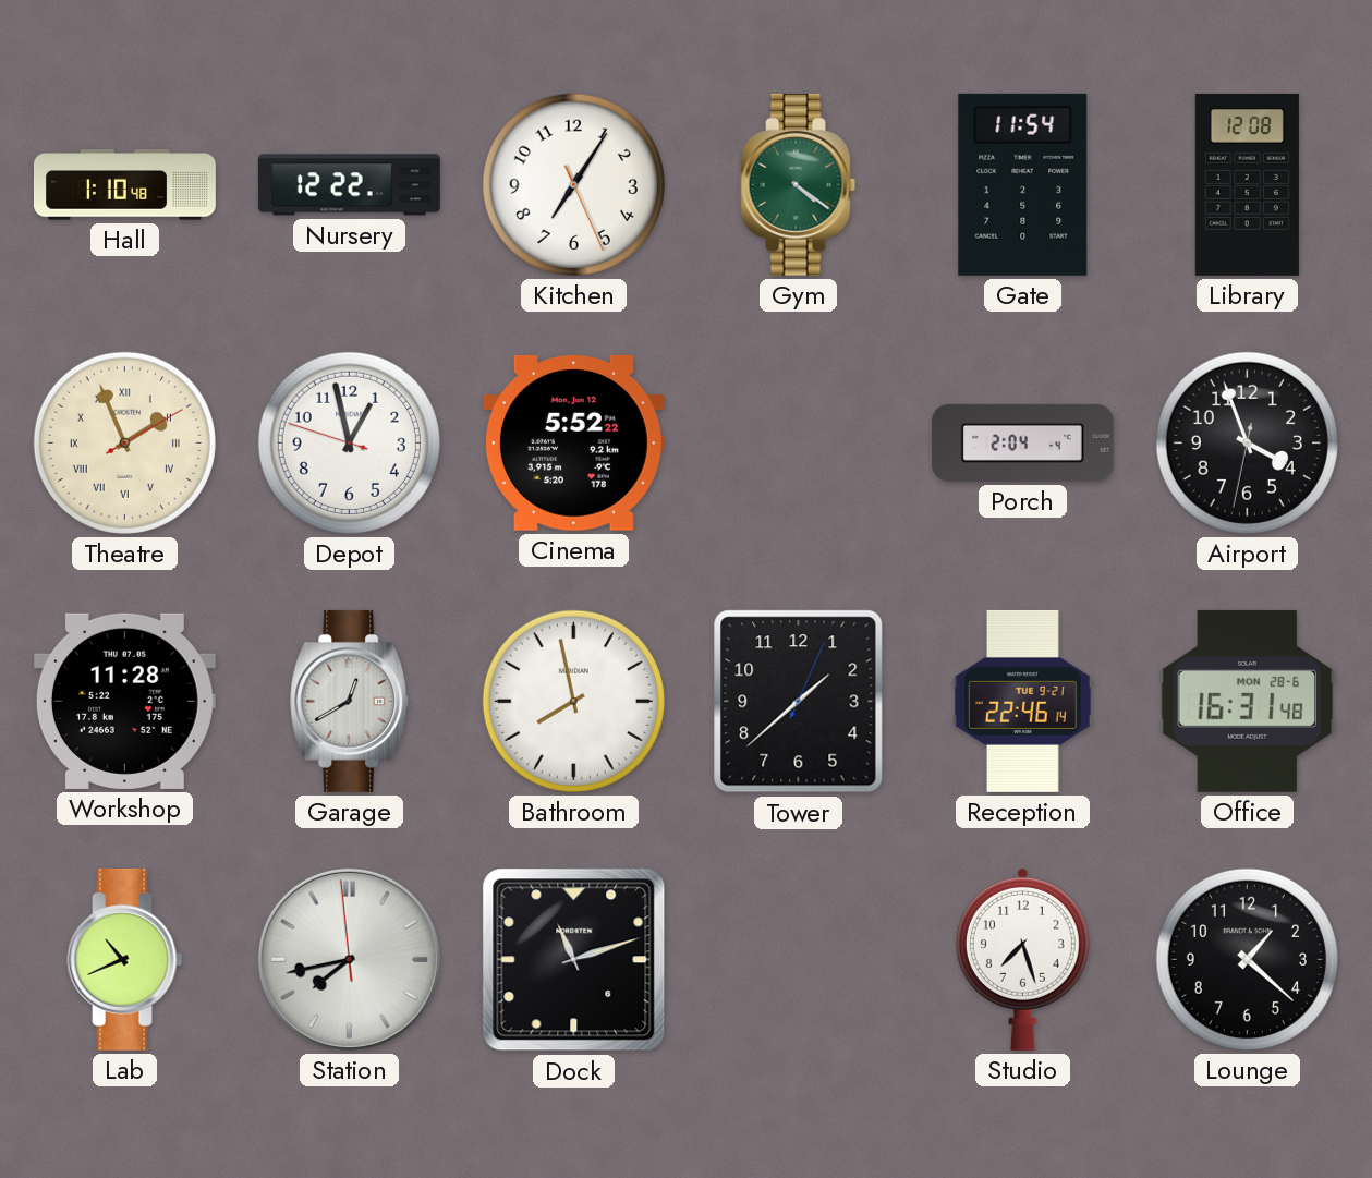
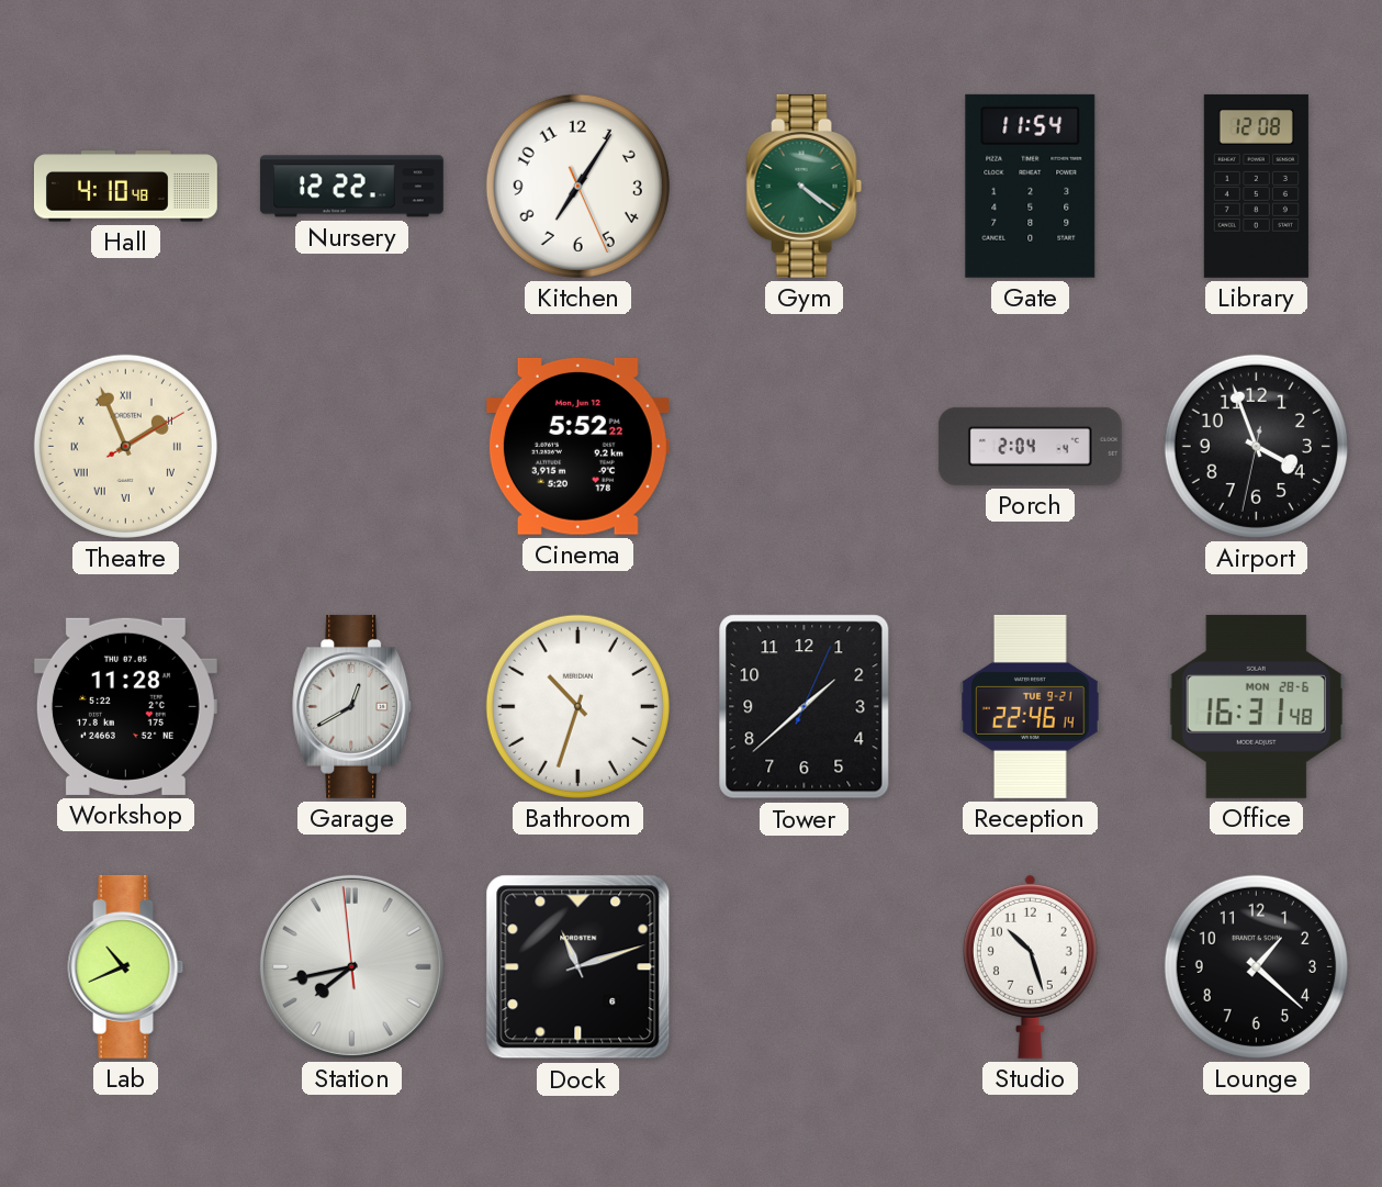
Hall: 1:10 -> 4:10 (125, 187)
Depot: 12:57 -> none (349, 442)
Bathroom: 7:58 -> 10:33 (577, 706)
Studio: 7:27 -> 10:27 (1030, 966)
